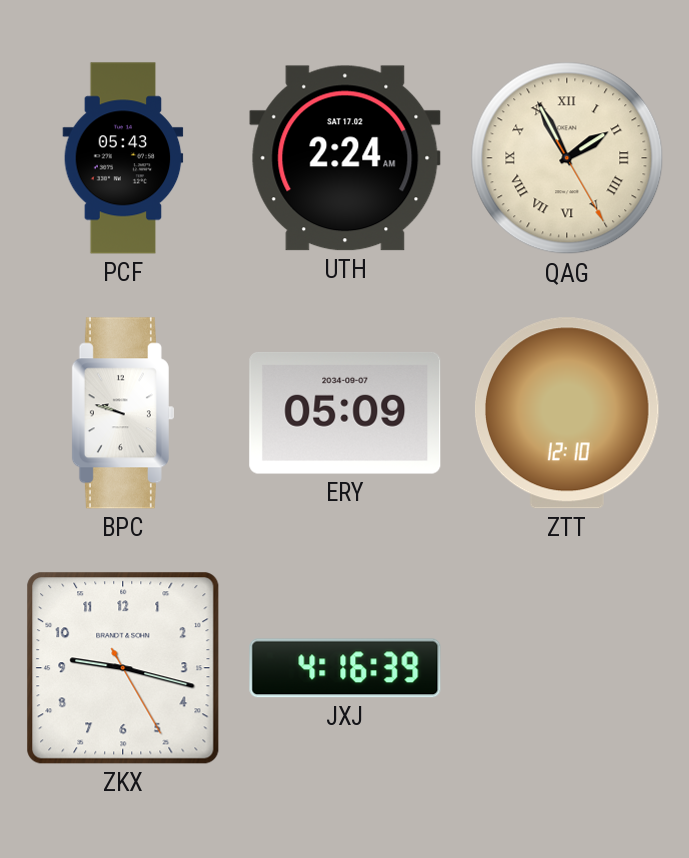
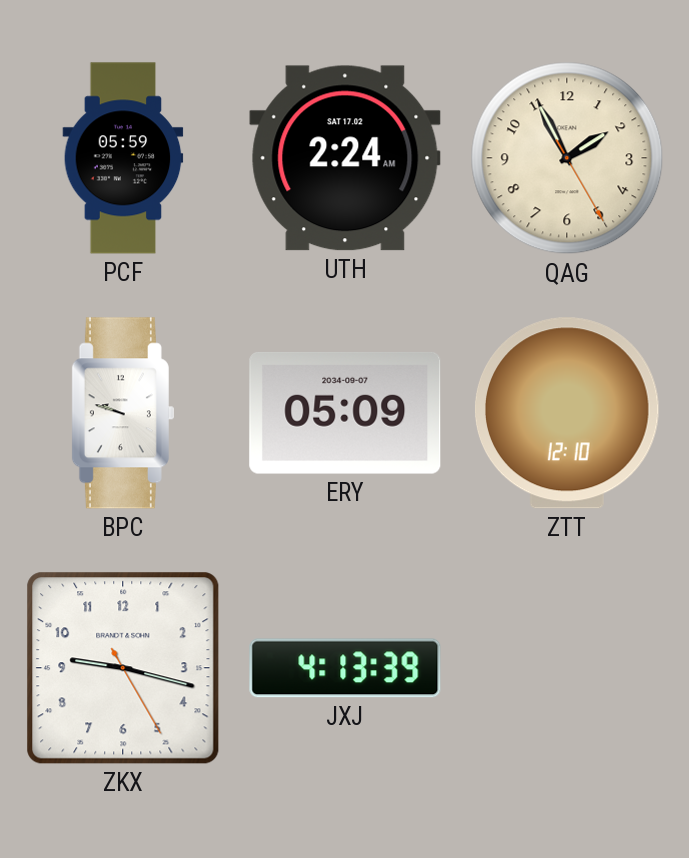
PCF: 05:43 -> 05:59 (123, 158)
QAG numerals: Roman -> Arabic (567, 158)
JXJ: 4:16 -> 4:13 (345, 668)
